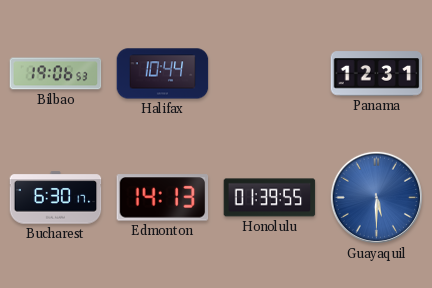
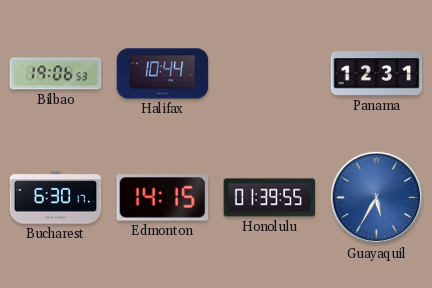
Edmonton: 14:13 -> 14:15 (163, 198)
Guayaquil: 5:30 -> 5:35 (376, 197)
